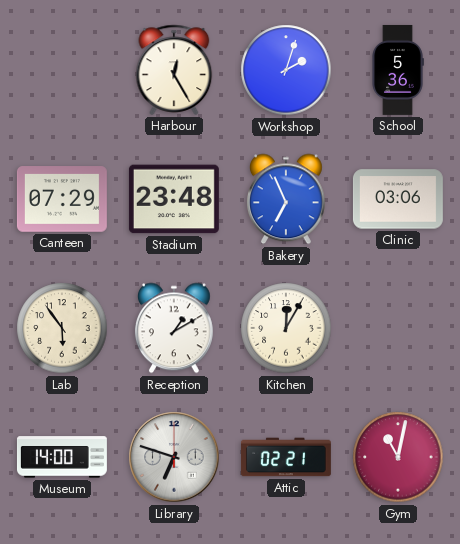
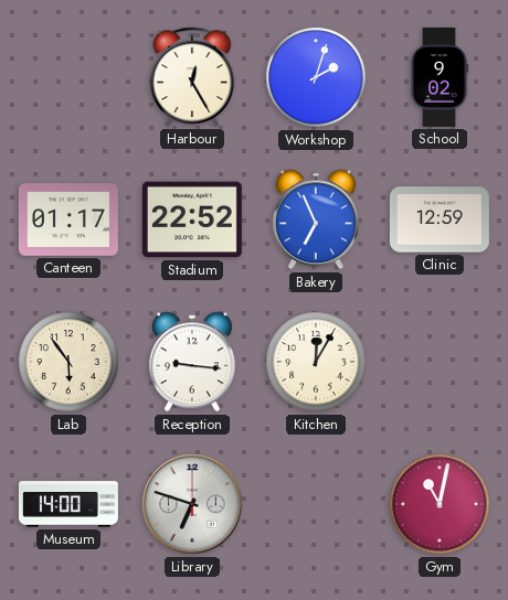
School: 5:36 -> 9:02 (440, 77)
Canteen: 07:29 -> 01:17 (68, 219)
Stadium: 23:48 -> 22:52 (192, 219)
Clinic: 03:06 -> 12:59 (440, 219)
Reception: 1:10 -> 9:16 (192, 362)
Attic: 02:21 -> none (286, 457)
